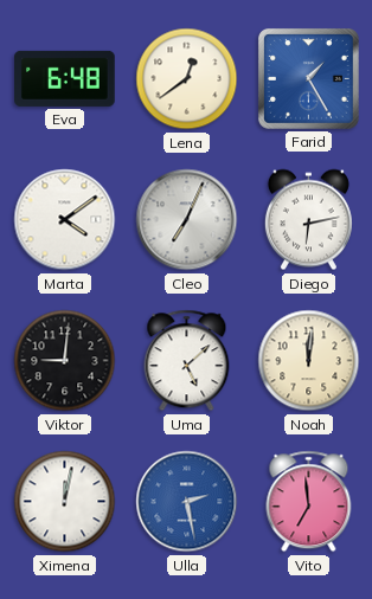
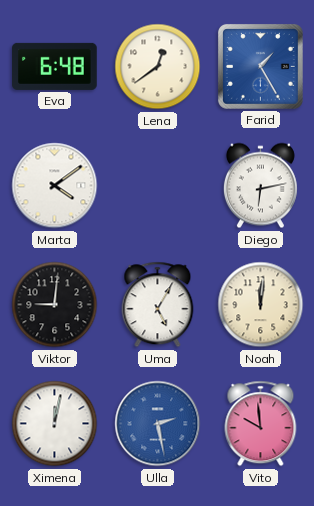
Cleo: 7:04 -> none (187, 220)
Uma: 5:08 -> 5:05 (158, 305)
Vito: 6:59 -> 9:59 (261, 424)
